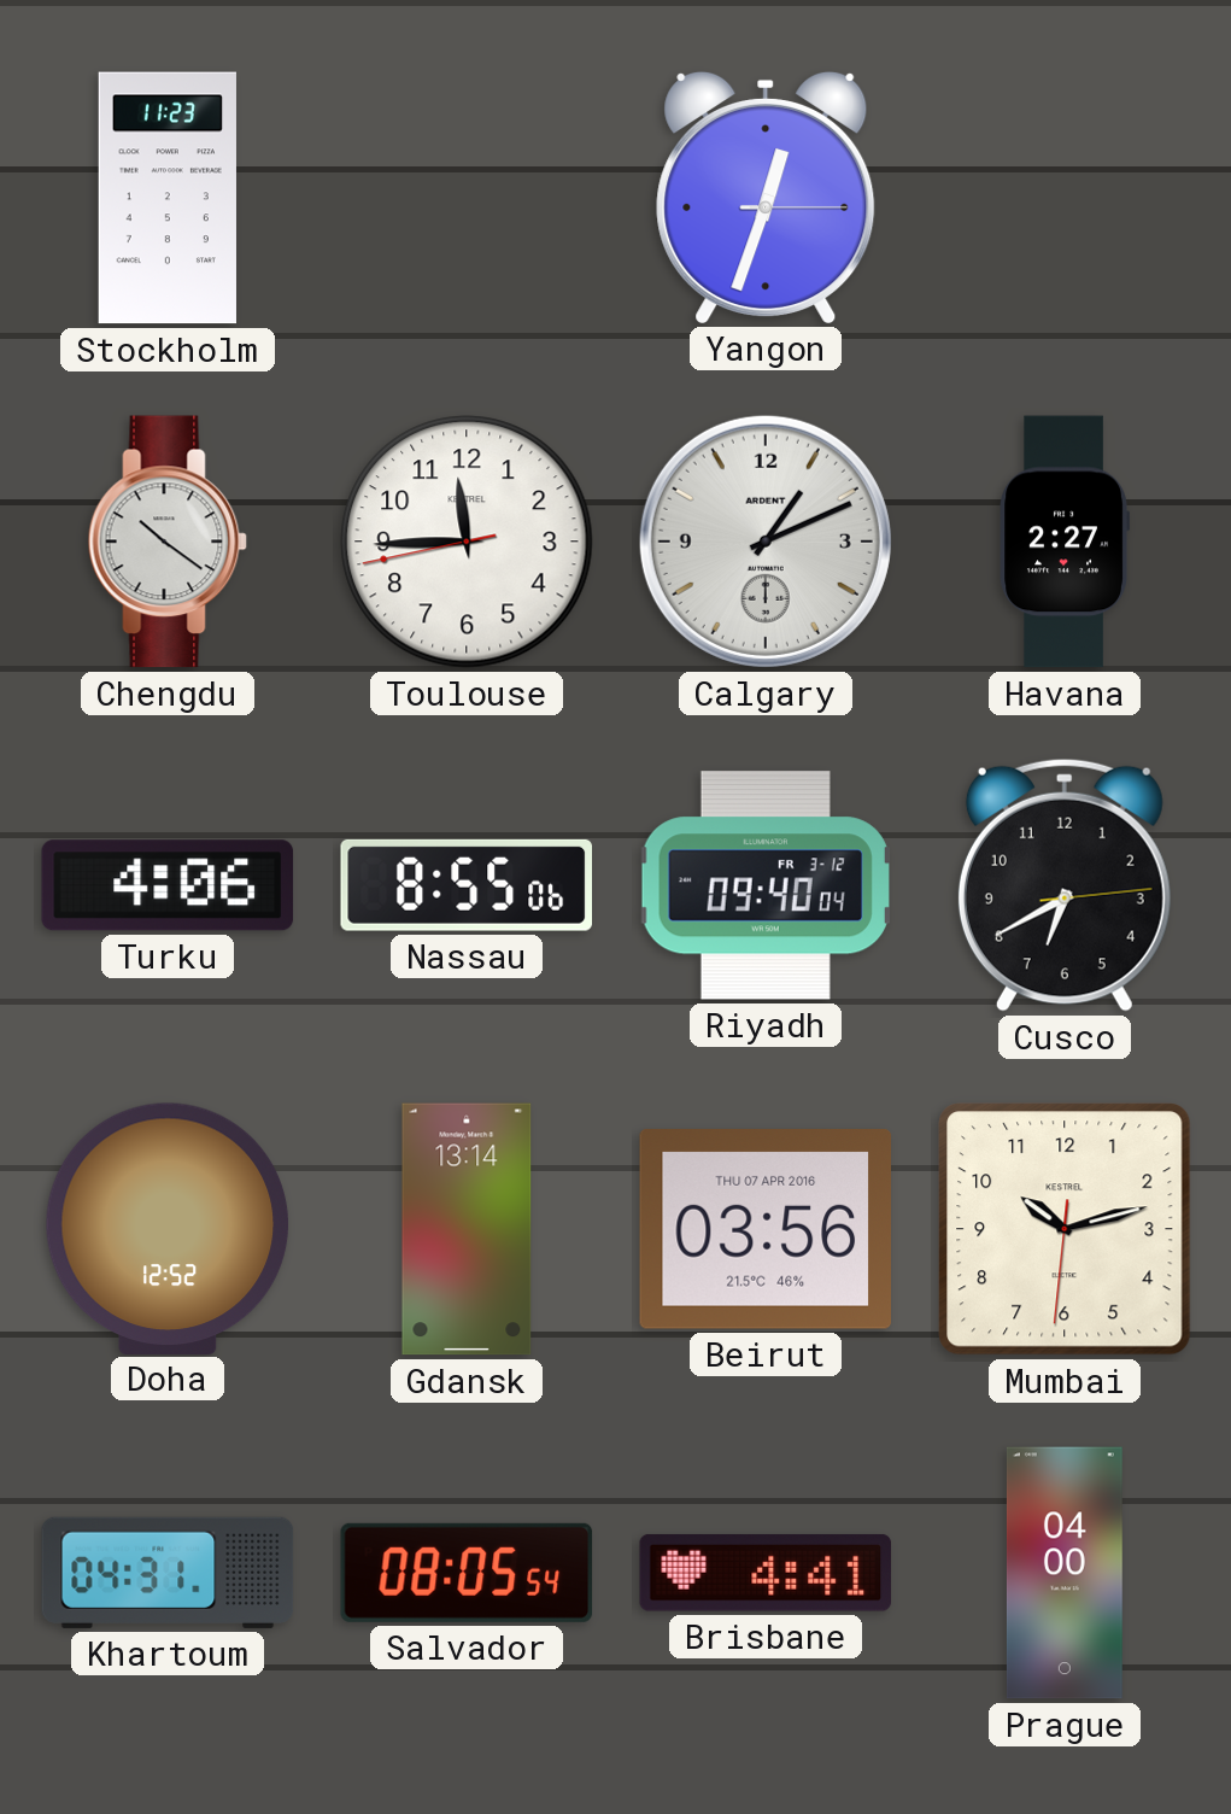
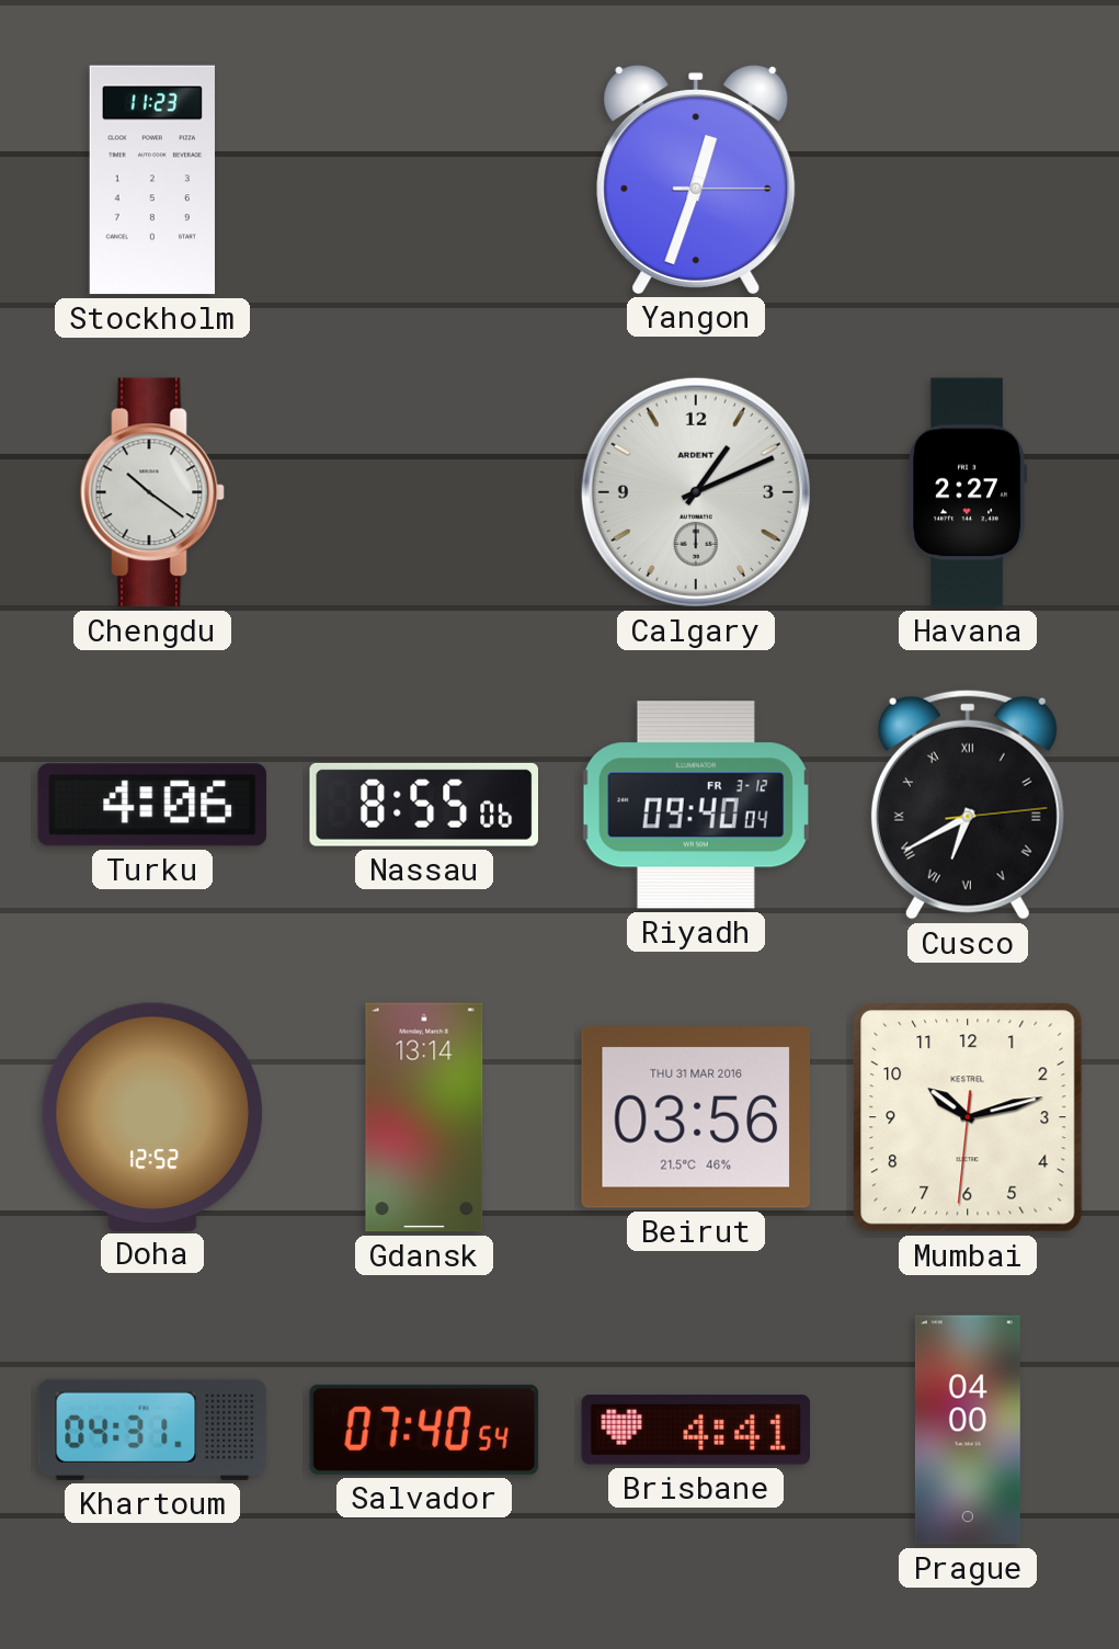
Toulouse: 11:44 -> none (467, 542)
Cusco numerals: Arabic -> Roman (968, 805)
Beirut date: THU 07 APR 2016 -> THU 31 MAR 2016 (695, 1118)
Salvador: 08:05 -> 07:40 (424, 1430)
